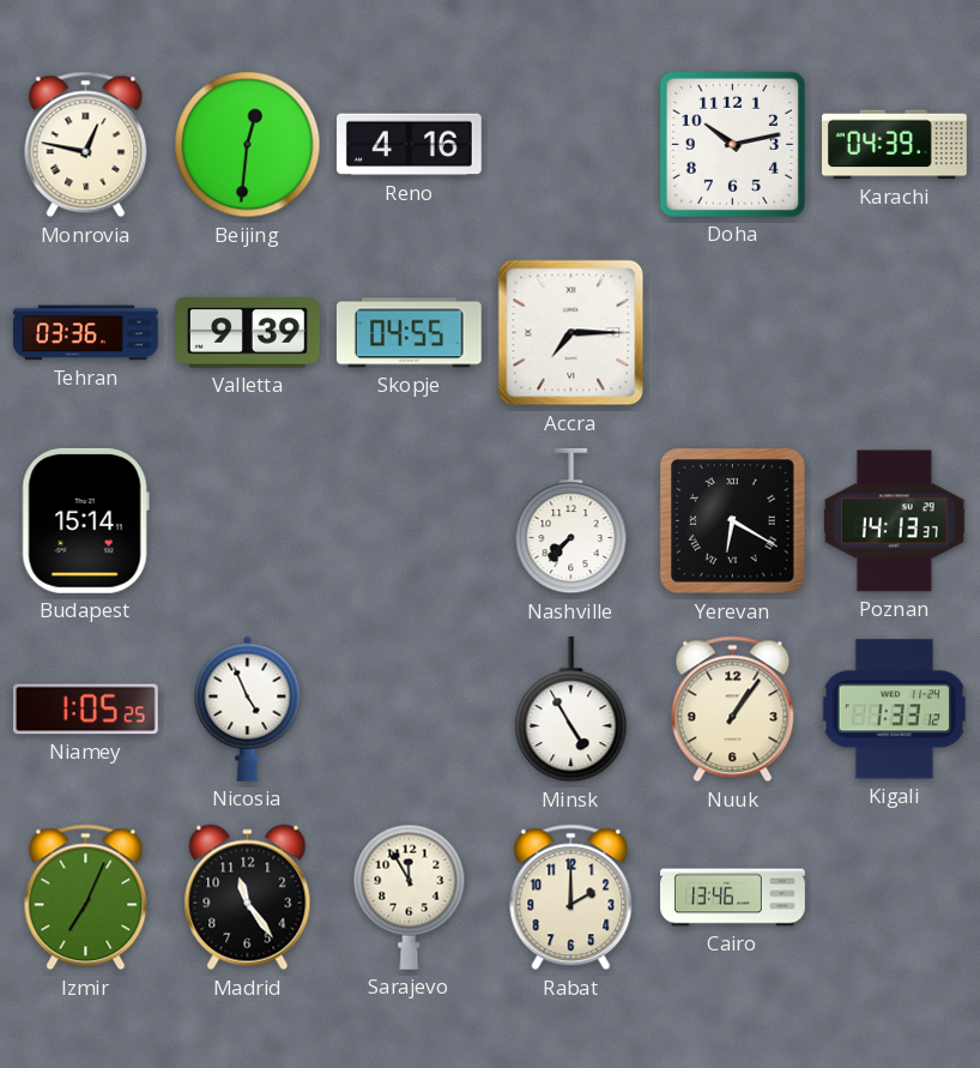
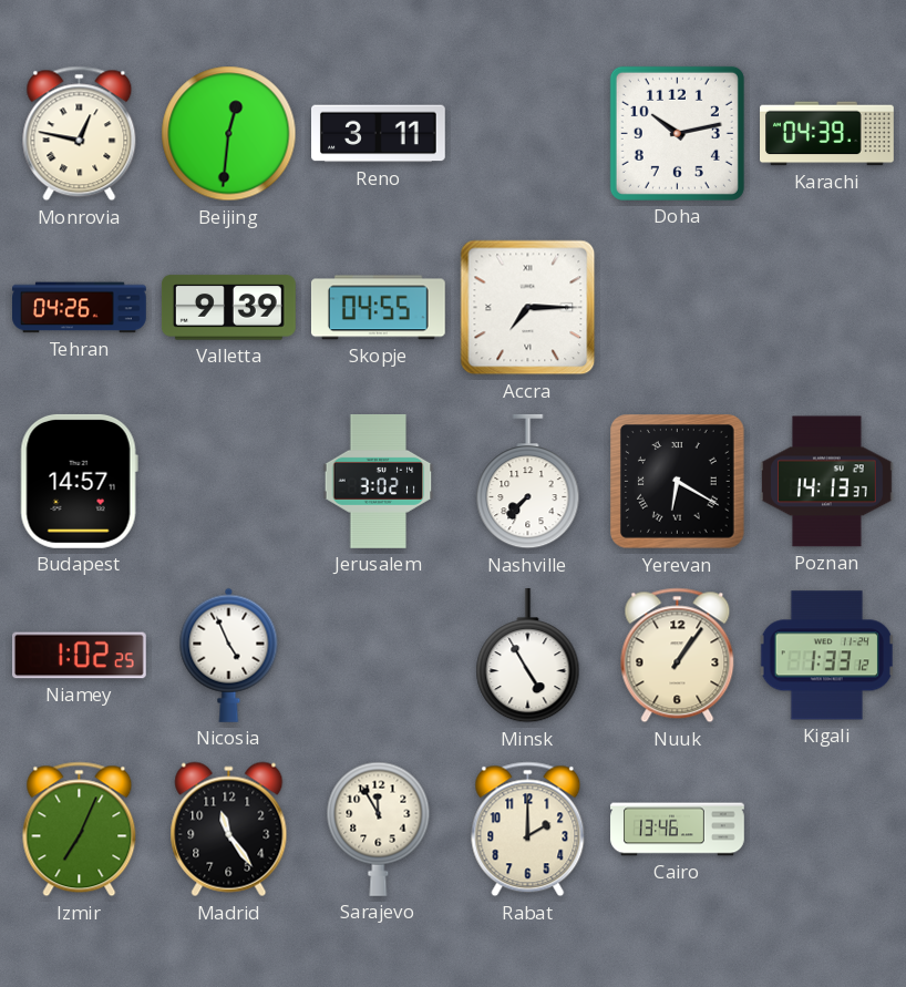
Reno: 4:16 -> 3:11 (379, 134)
Tehran: 03:36 -> 04:26 (80, 308)
Budapest: 15:14 -> 14:57 (79, 481)
Jerusalem: none -> 3:02 (379, 481)
Niamey: 1:05 -> 1:02 (80, 656)
